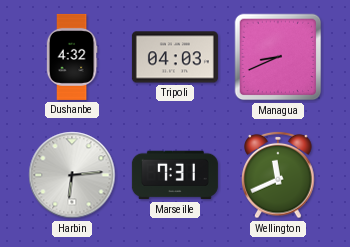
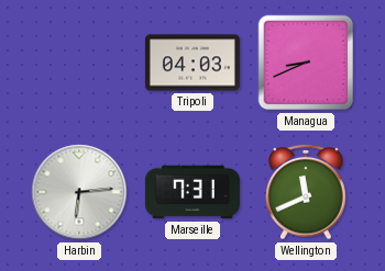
Dushanbe: 4:32 -> none (72, 57)
